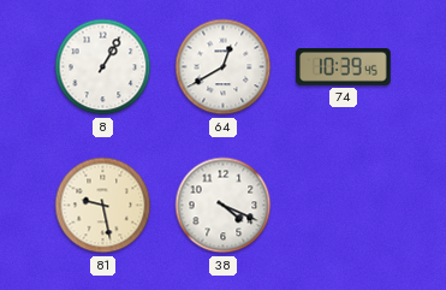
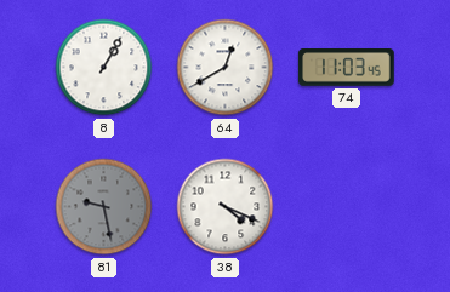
74: 10:39 -> 11:03 (347, 68)
81 dial: cream -> grey (104, 207)
